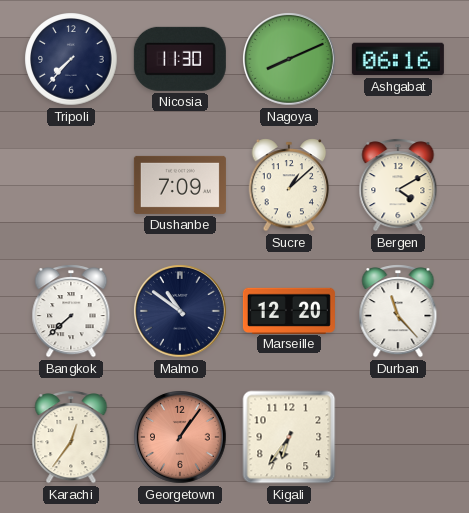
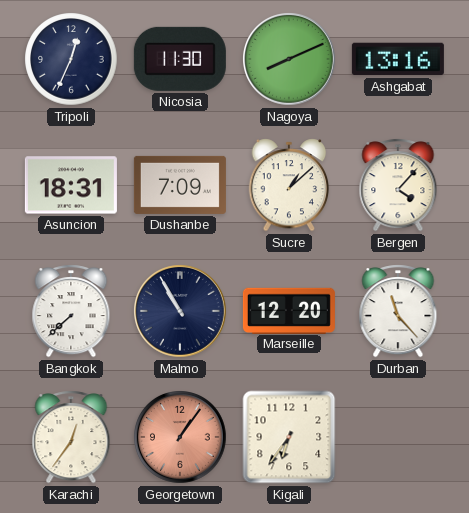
Tripoli: 7:37 -> 12:34 (71, 59)
Ashgabat: 06:16 -> 13:16 (398, 59)
Asuncion: none -> 18:31 (71, 185)
Bergen: 4:10 -> 4:07 (398, 185)
Malmo: 10:51 -> 10:55 (181, 312)
